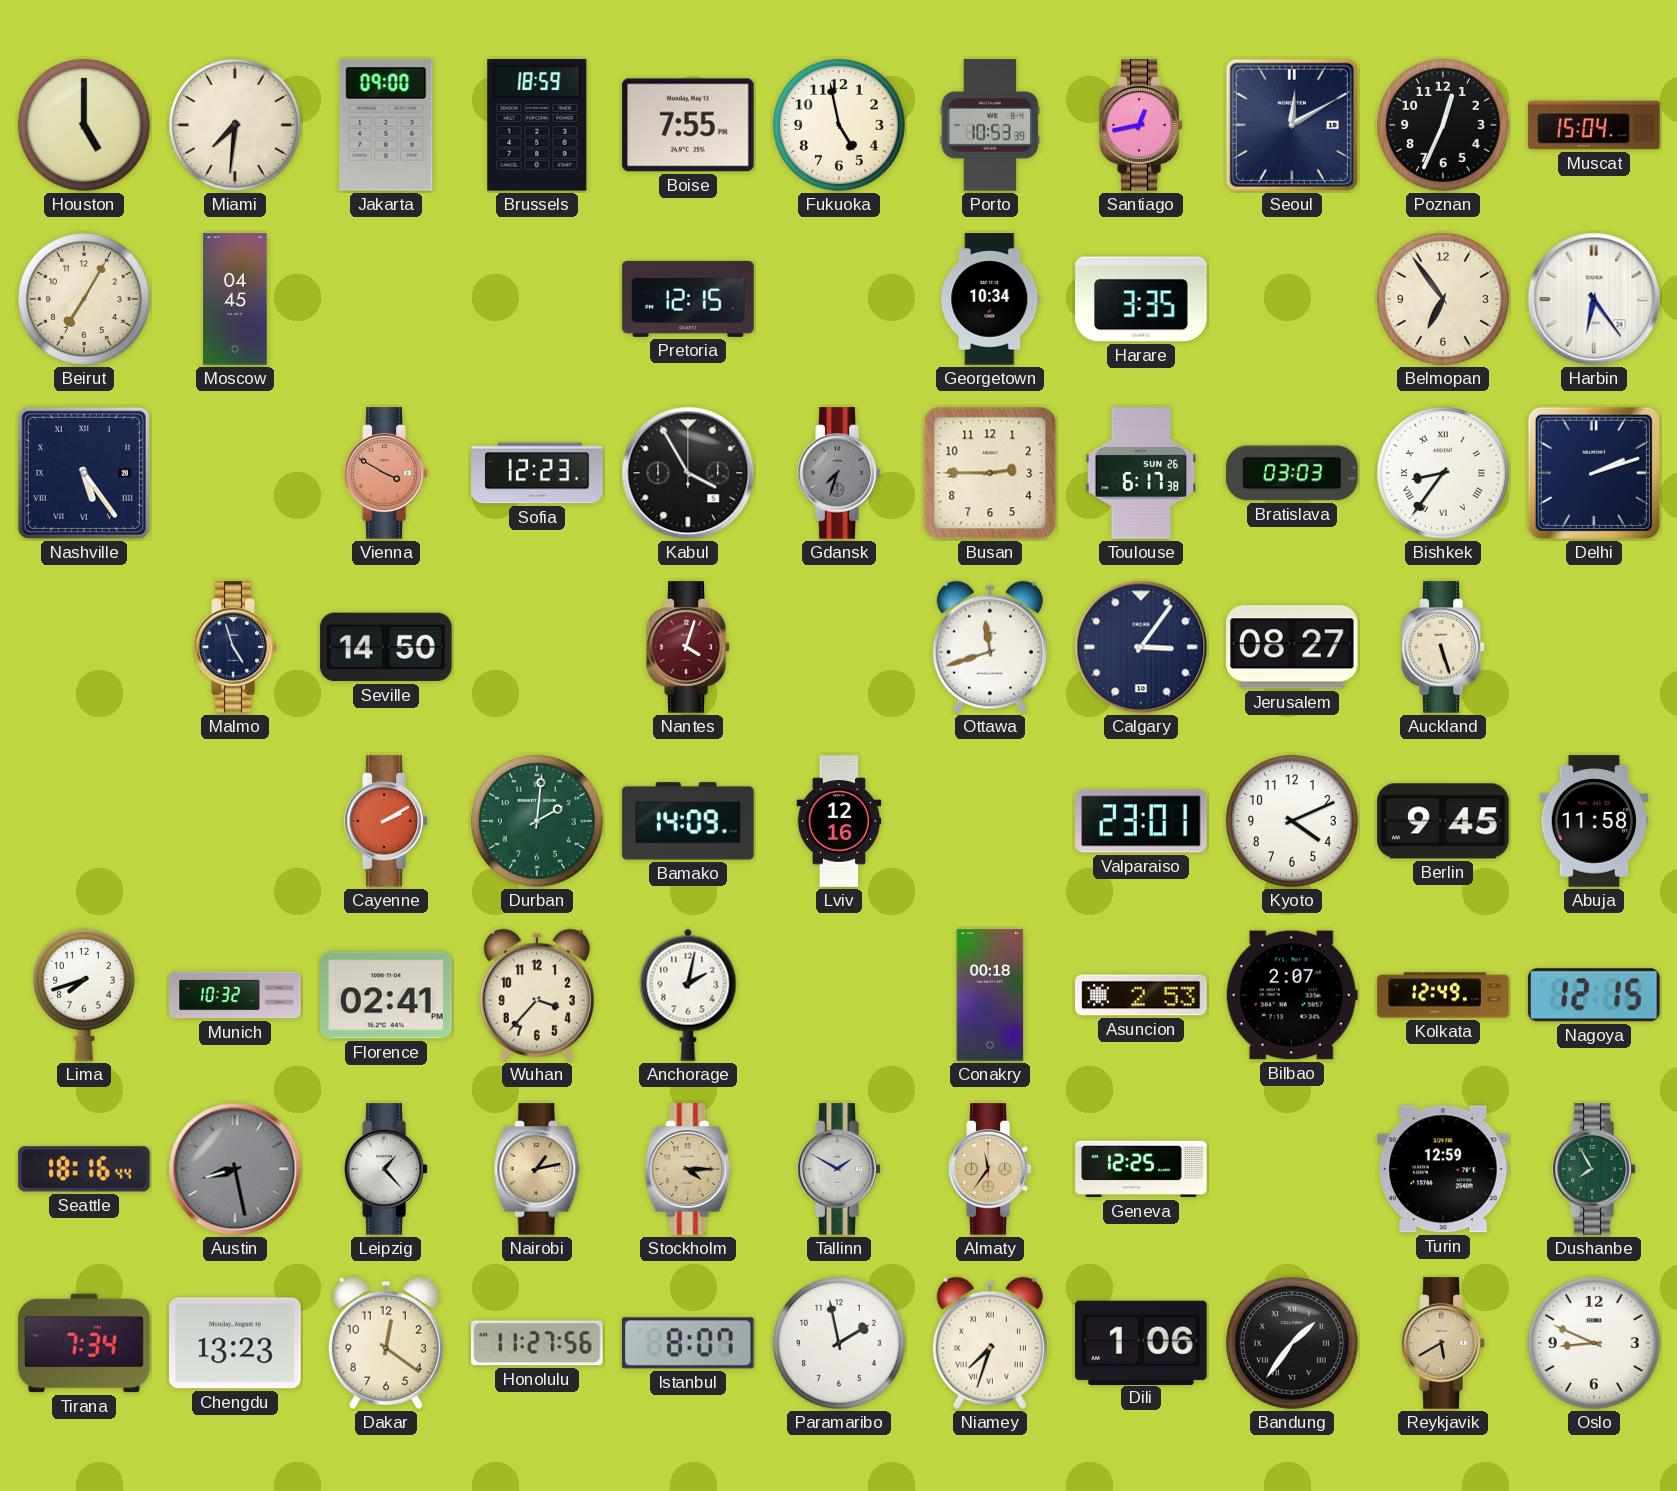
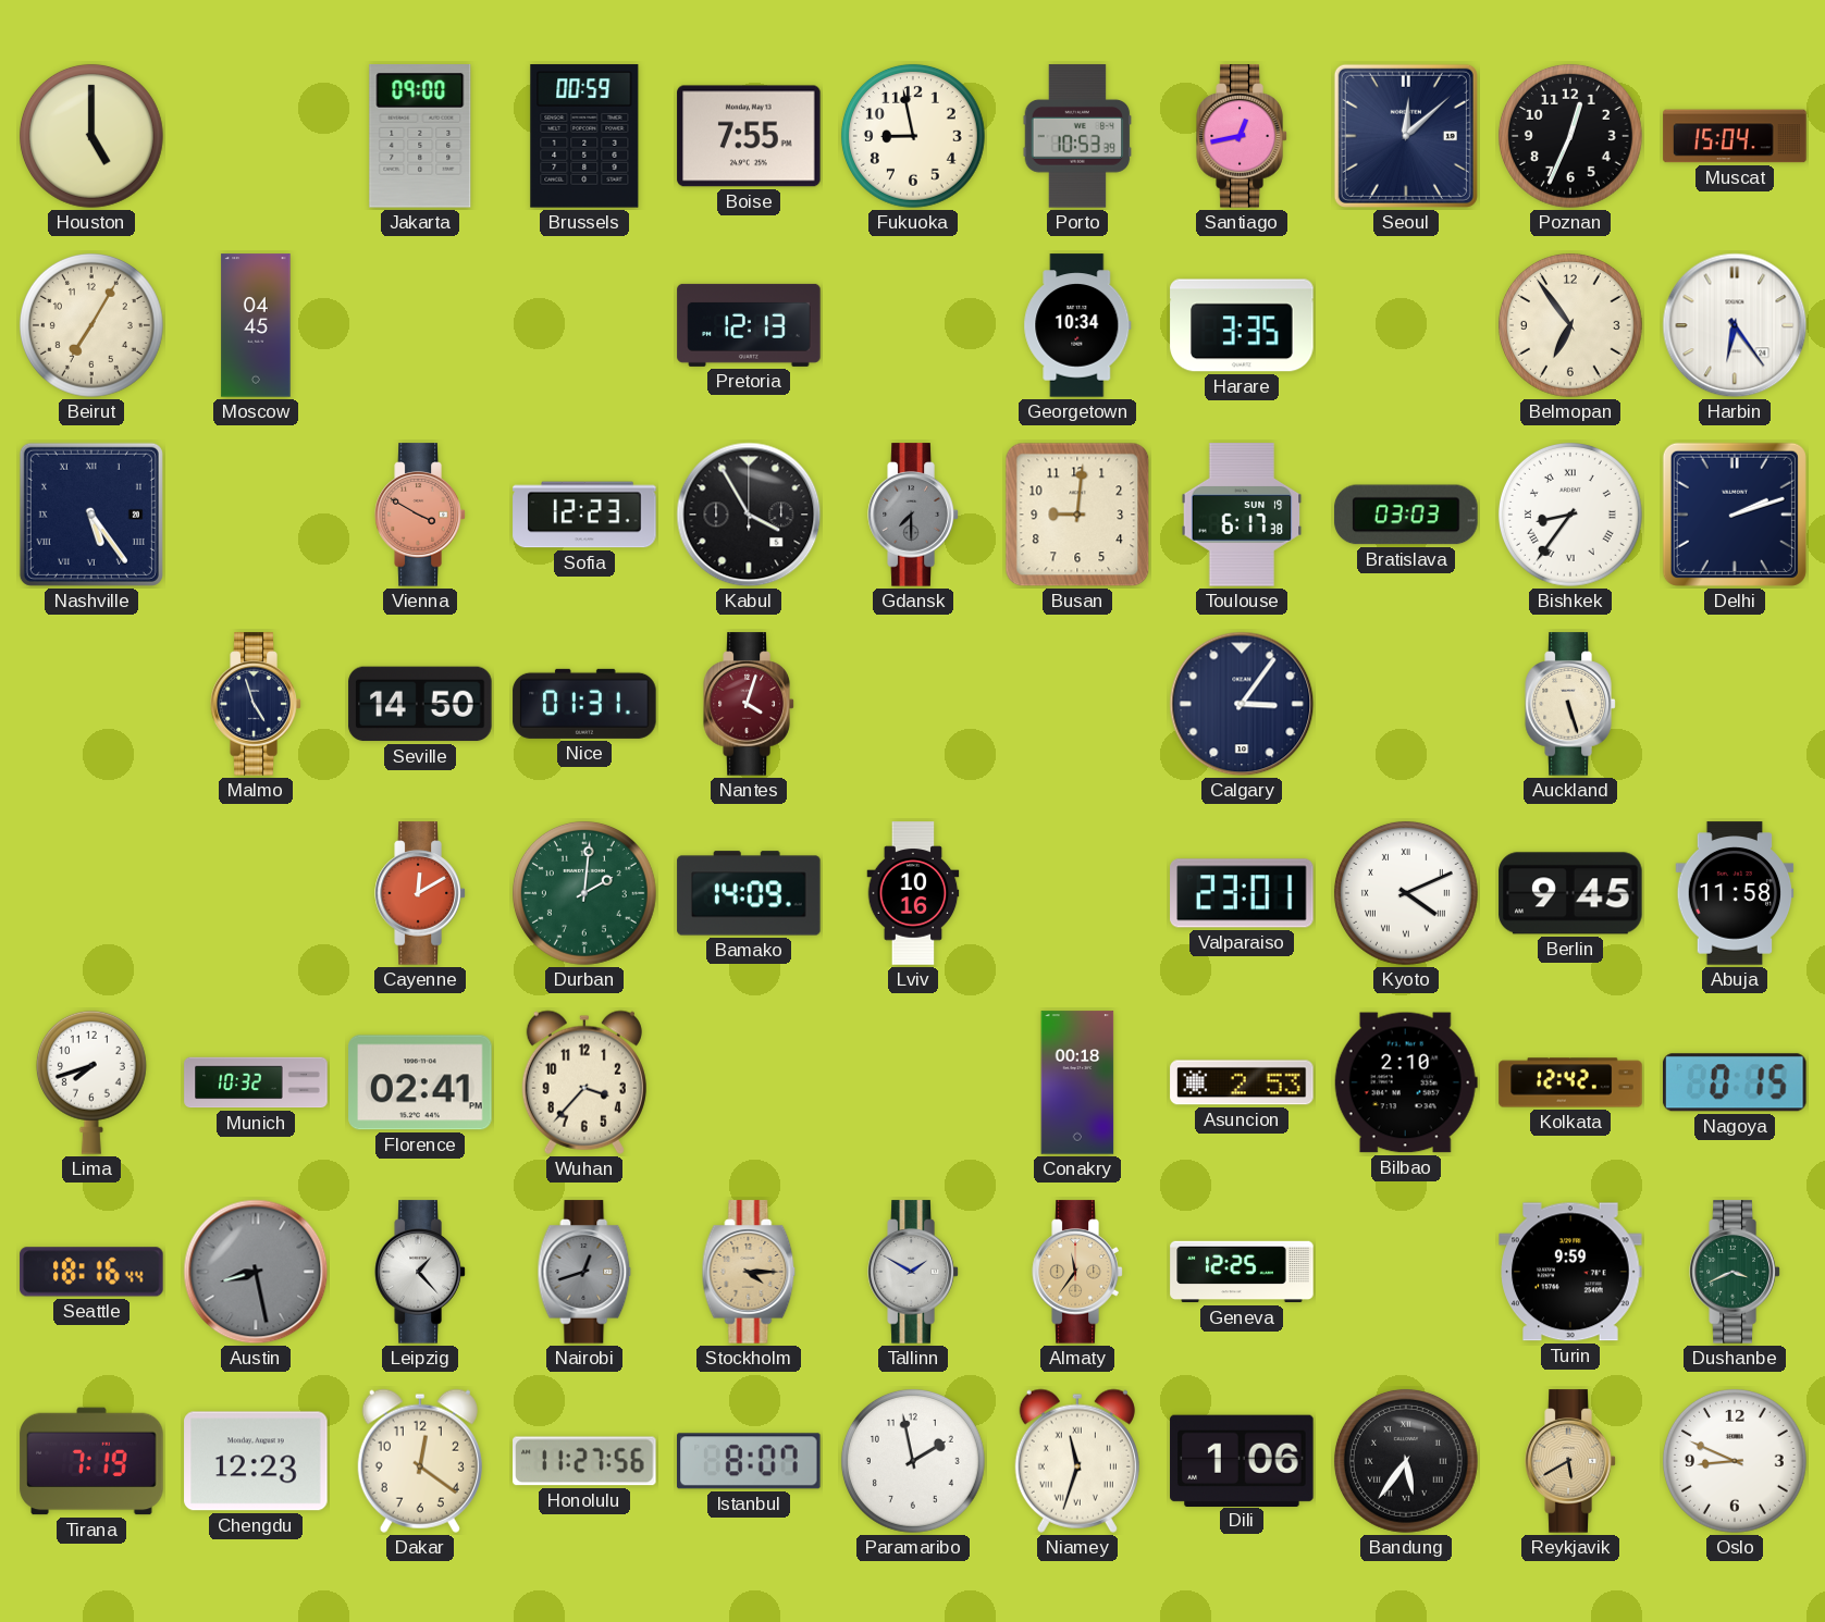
Miami: 7:31 -> none (235, 125)
Brussels: 18:59 -> 00:59 (584, 136)
Fukuoka: 4:58 -> 8:58 (913, 136)
Seoul: 12:10 -> 12:08 (1406, 136)
Pretoria: 12:15 -> 12:13 (749, 325)
Gdansk: 7:33 -> 7:30 (913, 515)
Busan: 2:45 -> 9:01 (1077, 515)
Toulouse date: SUN 26 -> SUN 19 (1242, 515)
Nice: none -> 01:31 (584, 704)
Ottawa: 11:42 -> none (990, 647)
Jerusalem: 08:27 -> none (1292, 647)
Cayenne: 2:10 -> 12:10 (420, 893)
Lviv: 12:16 -> 10:16 (913, 893)
Kyoto numerals: Arabic -> Roman (1406, 893)
Anchorage: 2:02 -> none (688, 995)
Bilbao: 2:07 -> 2:10 (1406, 1082)
Kolkata: 12:49 -> 12:42 (1570, 1082)
Nagoya: 12:15 -> 0:15 (1735, 1082)
Nairobi: 1:13 -> 12:42 (584, 1272)
Nairobi dial: champagne -> grey (584, 1272)
Turin: 12:59 -> 9:59 (1570, 1272)
Dushanbe: 7:55 -> 3:41 (1735, 1272)
Tirana: 7:34 -> 7:19 (91, 1461)
Chengdu: 13:23 -> 12:23 (256, 1461)
Niamey: 7:33 -> 11:33 (1077, 1461)
Bandung: 1:36 -> 5:36 (1406, 1461)
